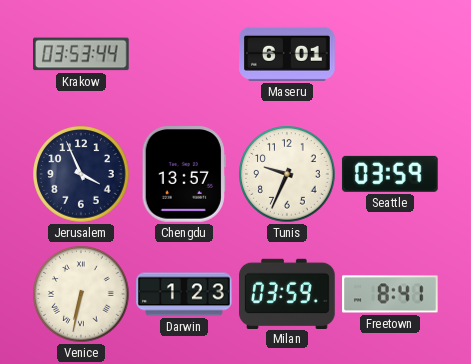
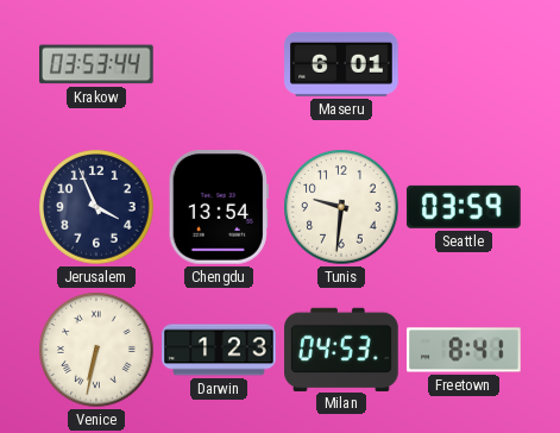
Chengdu: 13:57 -> 13:54 (219, 208)
Tunis: 9:34 -> 9:31 (341, 207)
Milan: 03:59 -> 04:53 (341, 349)
